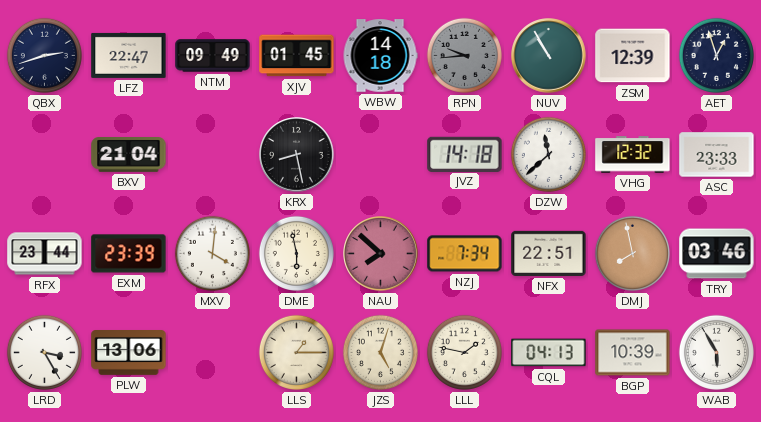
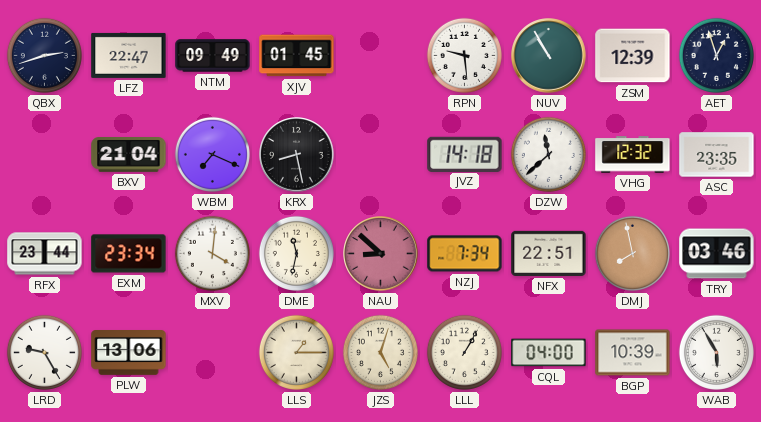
WBW: 14:18 -> none (380, 56)
RPN: 9:44 -> 9:29 (464, 55)
RPN dial: grey -> white (464, 55)
WBM: none -> 7:19 (212, 154)
ASC: 23:33 -> 23:35 (717, 155)
EXM: 23:39 -> 23:34 (129, 254)
DME: 5:58 -> 11:32 (296, 253)
NAU: 7:52 -> 8:52 (381, 254)
LRD: 3:25 -> 9:25 (44, 352)
LLL: 1:47 -> 1:05 (464, 352)
CQL: 04:13 -> 04:00 (549, 353)
